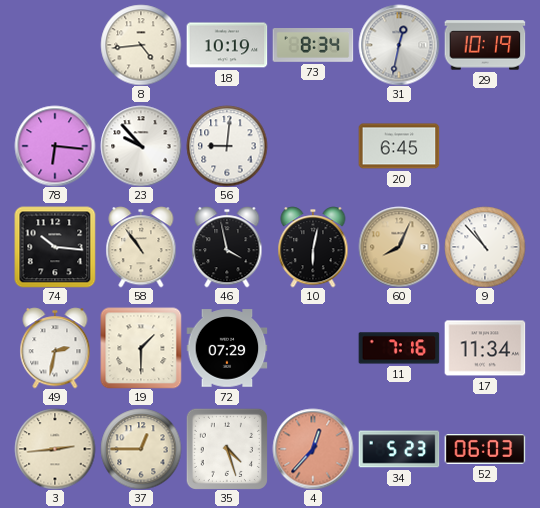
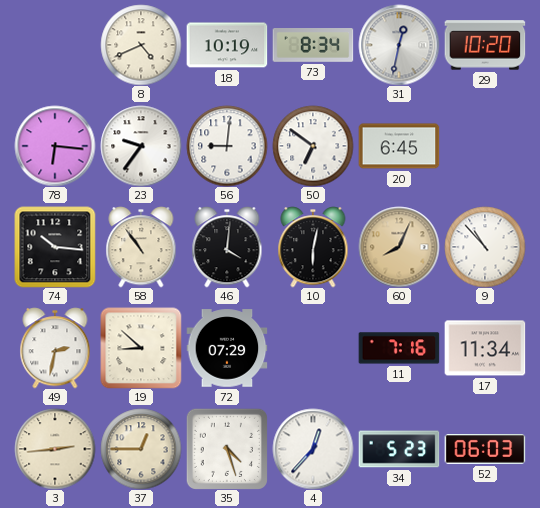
8: 4:44 -> 4:41 (141, 45)
29: 10:19 -> 10:20 (485, 45)
23: 9:53 -> 9:36 (141, 146)
50: none -> 6:51 (313, 146)
46: 3:58 -> 4:01 (227, 247)
19: 1:30 -> 8:52 (141, 348)
4 dial: salmon -> white (313, 449)
